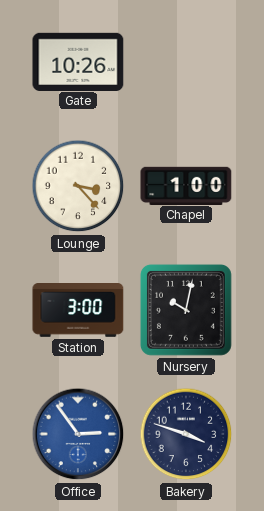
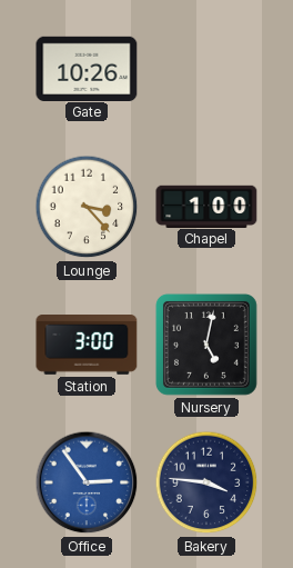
Nursery: 10:02 -> 5:02 (206, 345)
Bakery: 3:48 -> 3:46 (206, 482)
